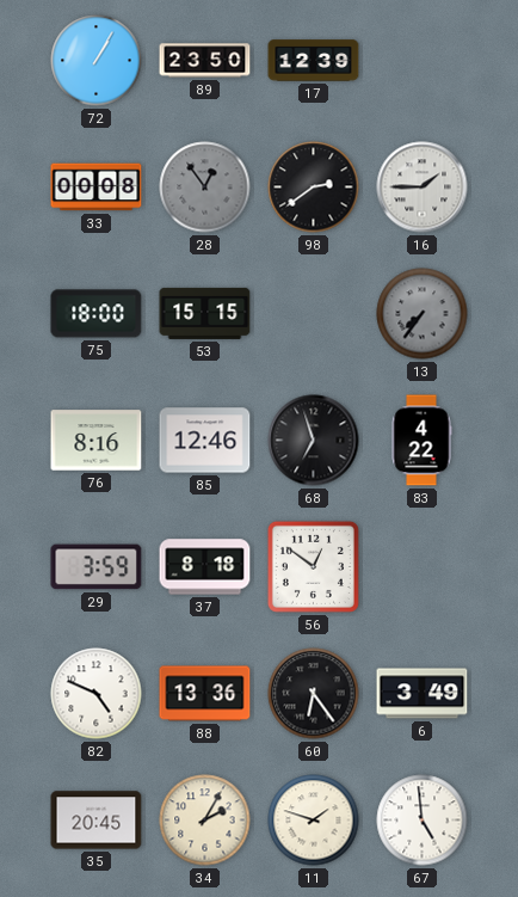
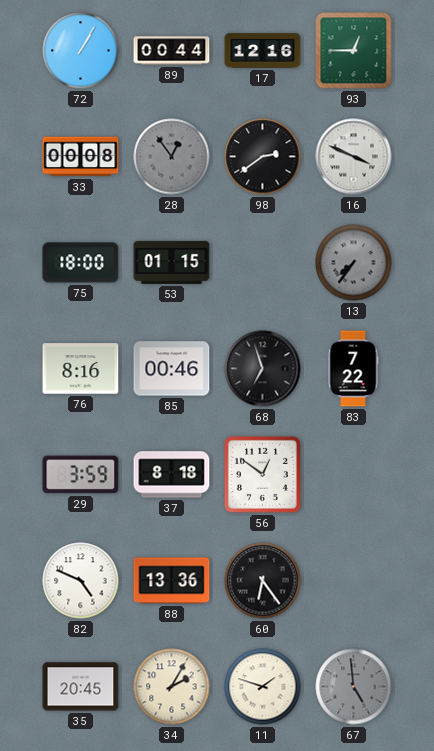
89: 23:50 -> 00:44 (172, 51)
17: 12:39 -> 12:16 (263, 51)
93: none -> 12:45 (354, 51)
16: 1:45 -> 3:49 (354, 157)
53: 15:15 -> 01:15 (172, 262)
85: 12:46 -> 00:46 (172, 369)
83: 4:22 -> 7:22 (353, 369)
6: 3:49 -> none (423, 694)
67 dial: white -> grey (354, 687)
